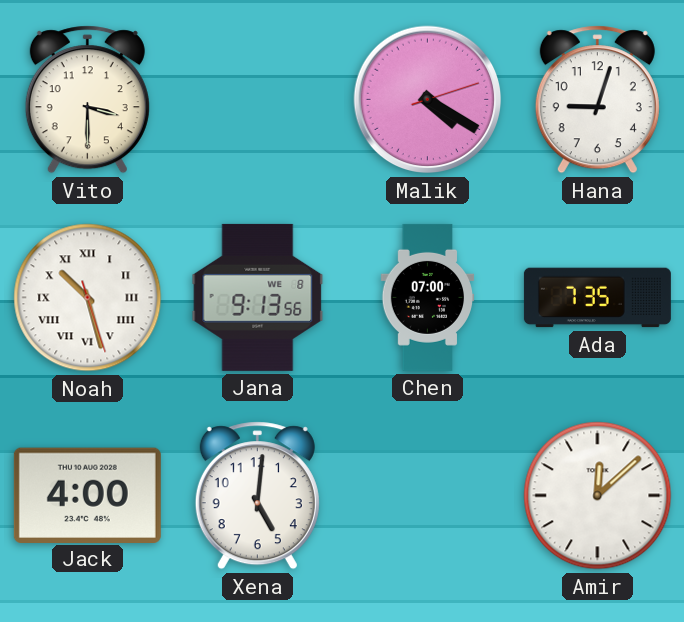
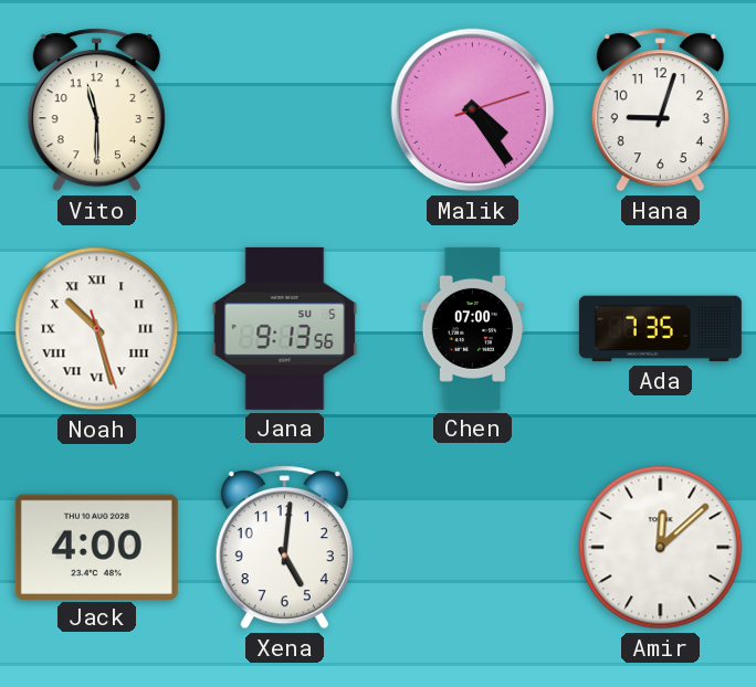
Vito: 3:30 -> 11:30 (96, 110)
Malik: 4:20 -> 4:24 (473, 110)
Jana date: WE 8 -> SU 5 (285, 328)
